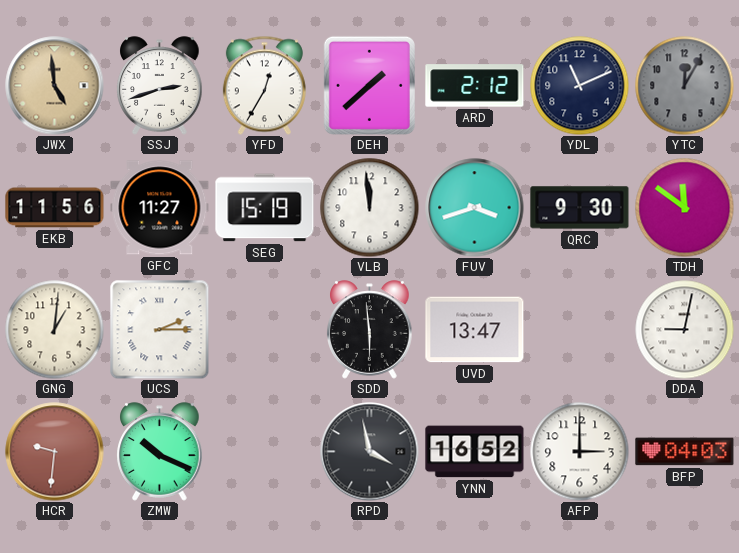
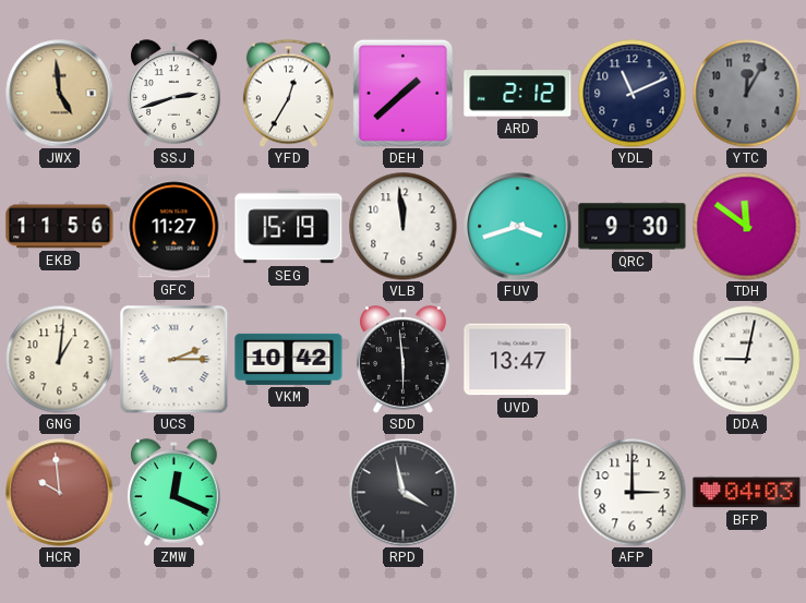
VKM: none -> 10:42 (289, 359)
HCR: 9:31 -> 9:59 (60, 493)
ZMW: 10:19 -> 12:19 (175, 493)
YNN: 16:52 -> none (475, 452)
